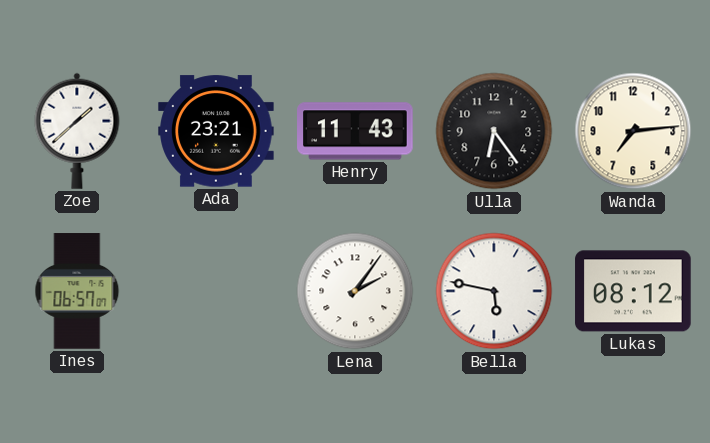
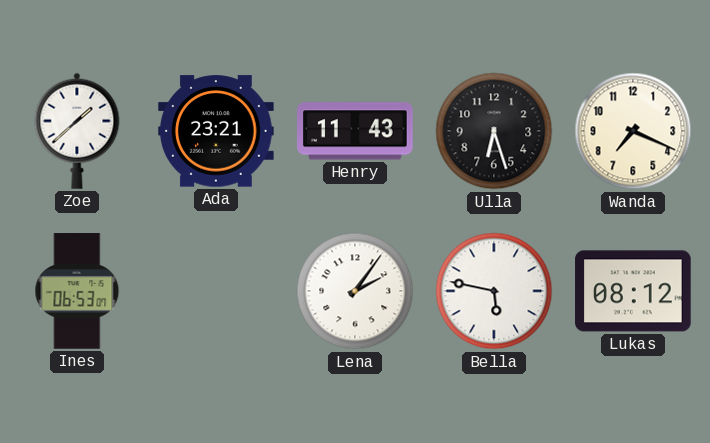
Ulla: 6:24 -> 6:27 (494, 131)
Wanda: 7:14 -> 7:19 (633, 131)
Ines: 06:57 -> 06:53 (77, 291)
